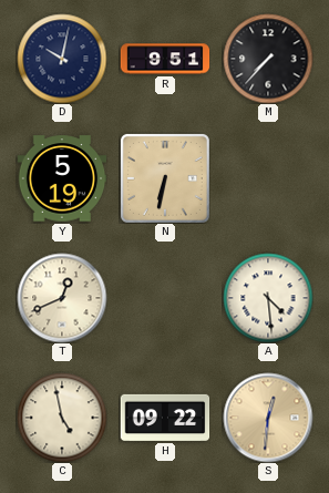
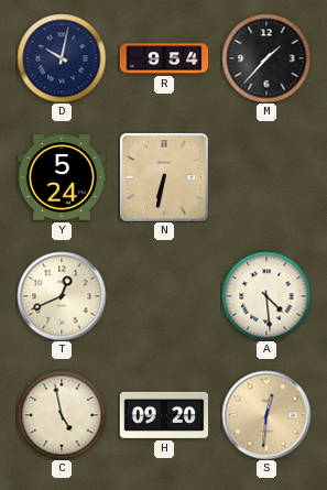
R: 9:51 -> 9:54 (164, 58)
M: 7:37 -> 1:37 (266, 58)
Y: 5:19 -> 5:24 (62, 177)
H: 09:22 -> 09:20 (164, 415)
